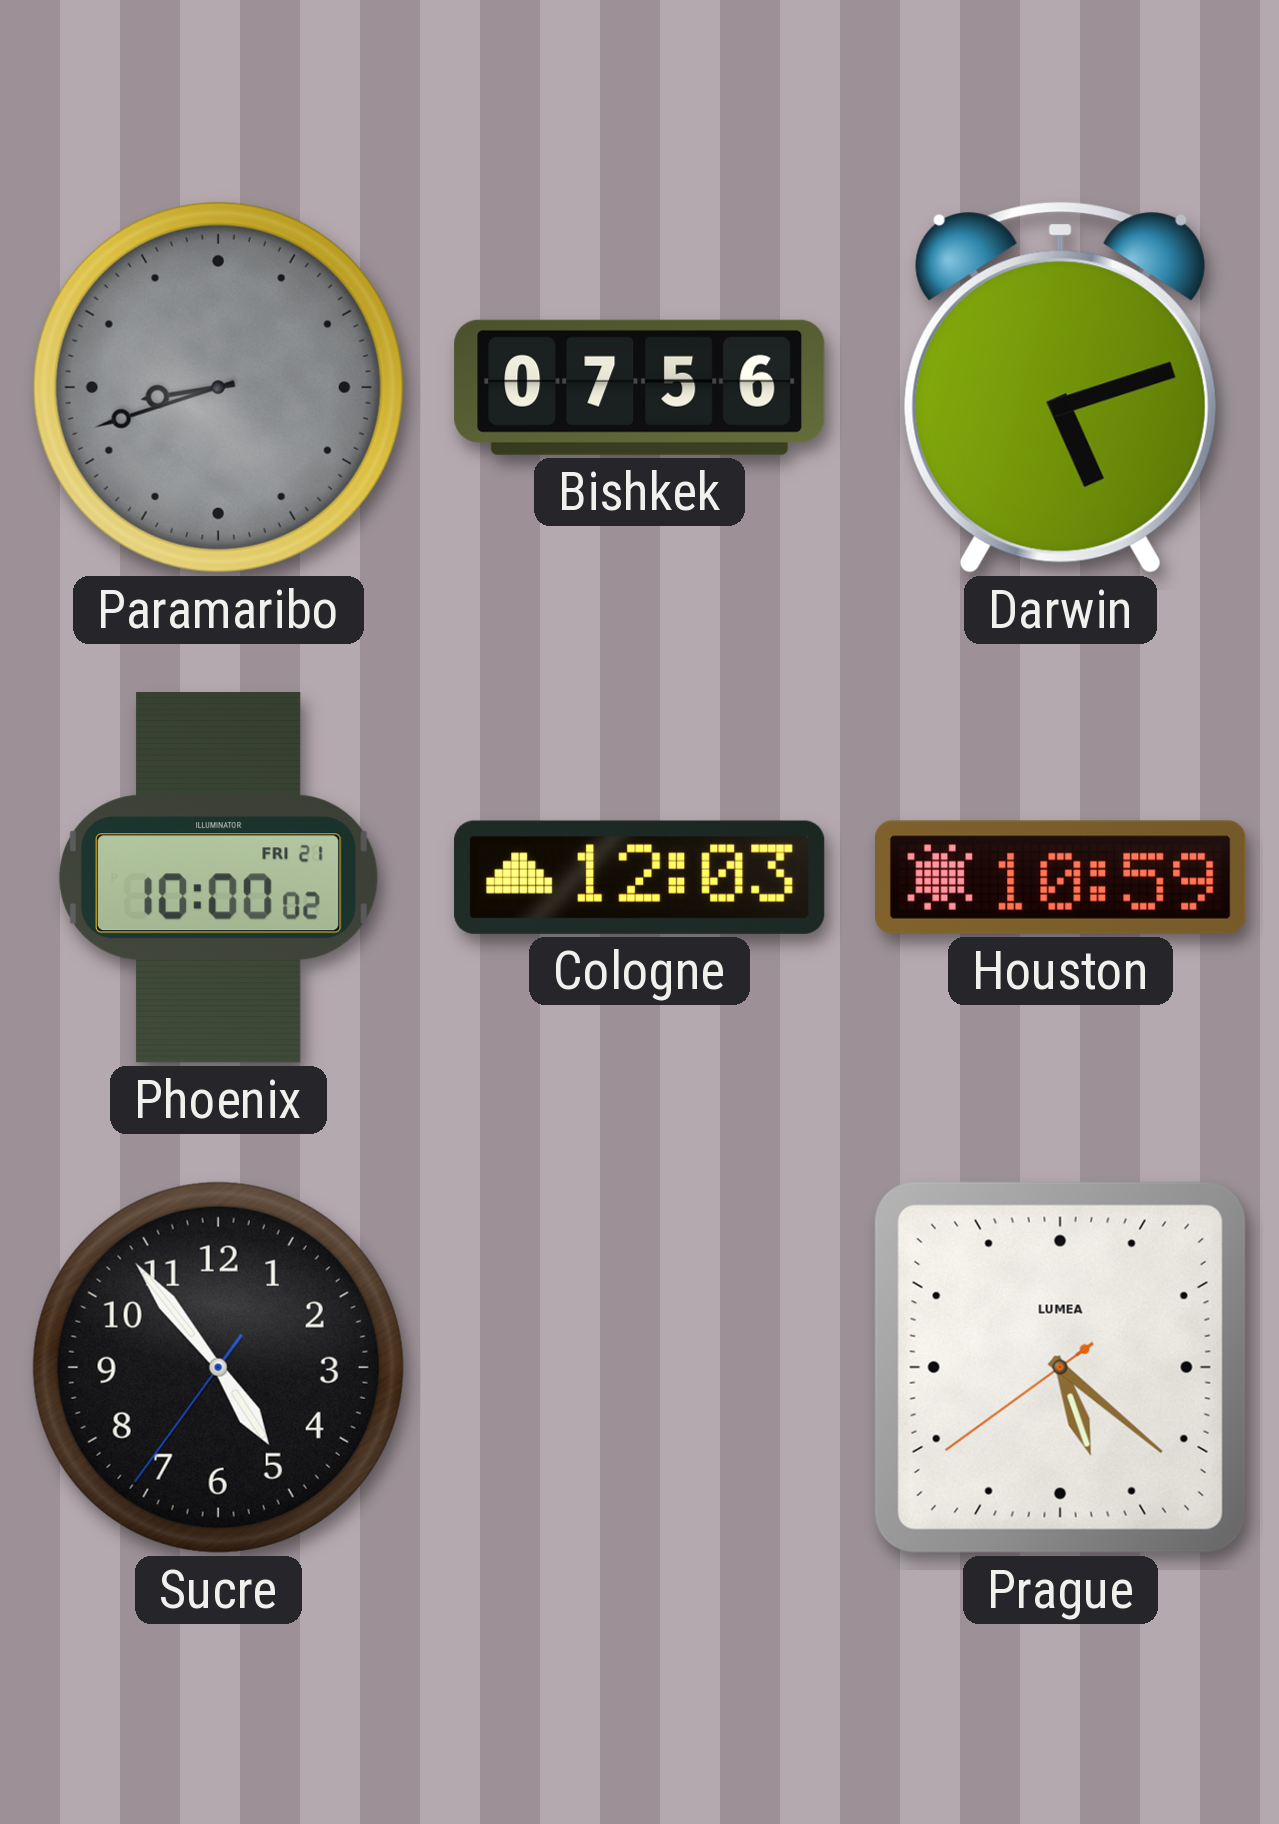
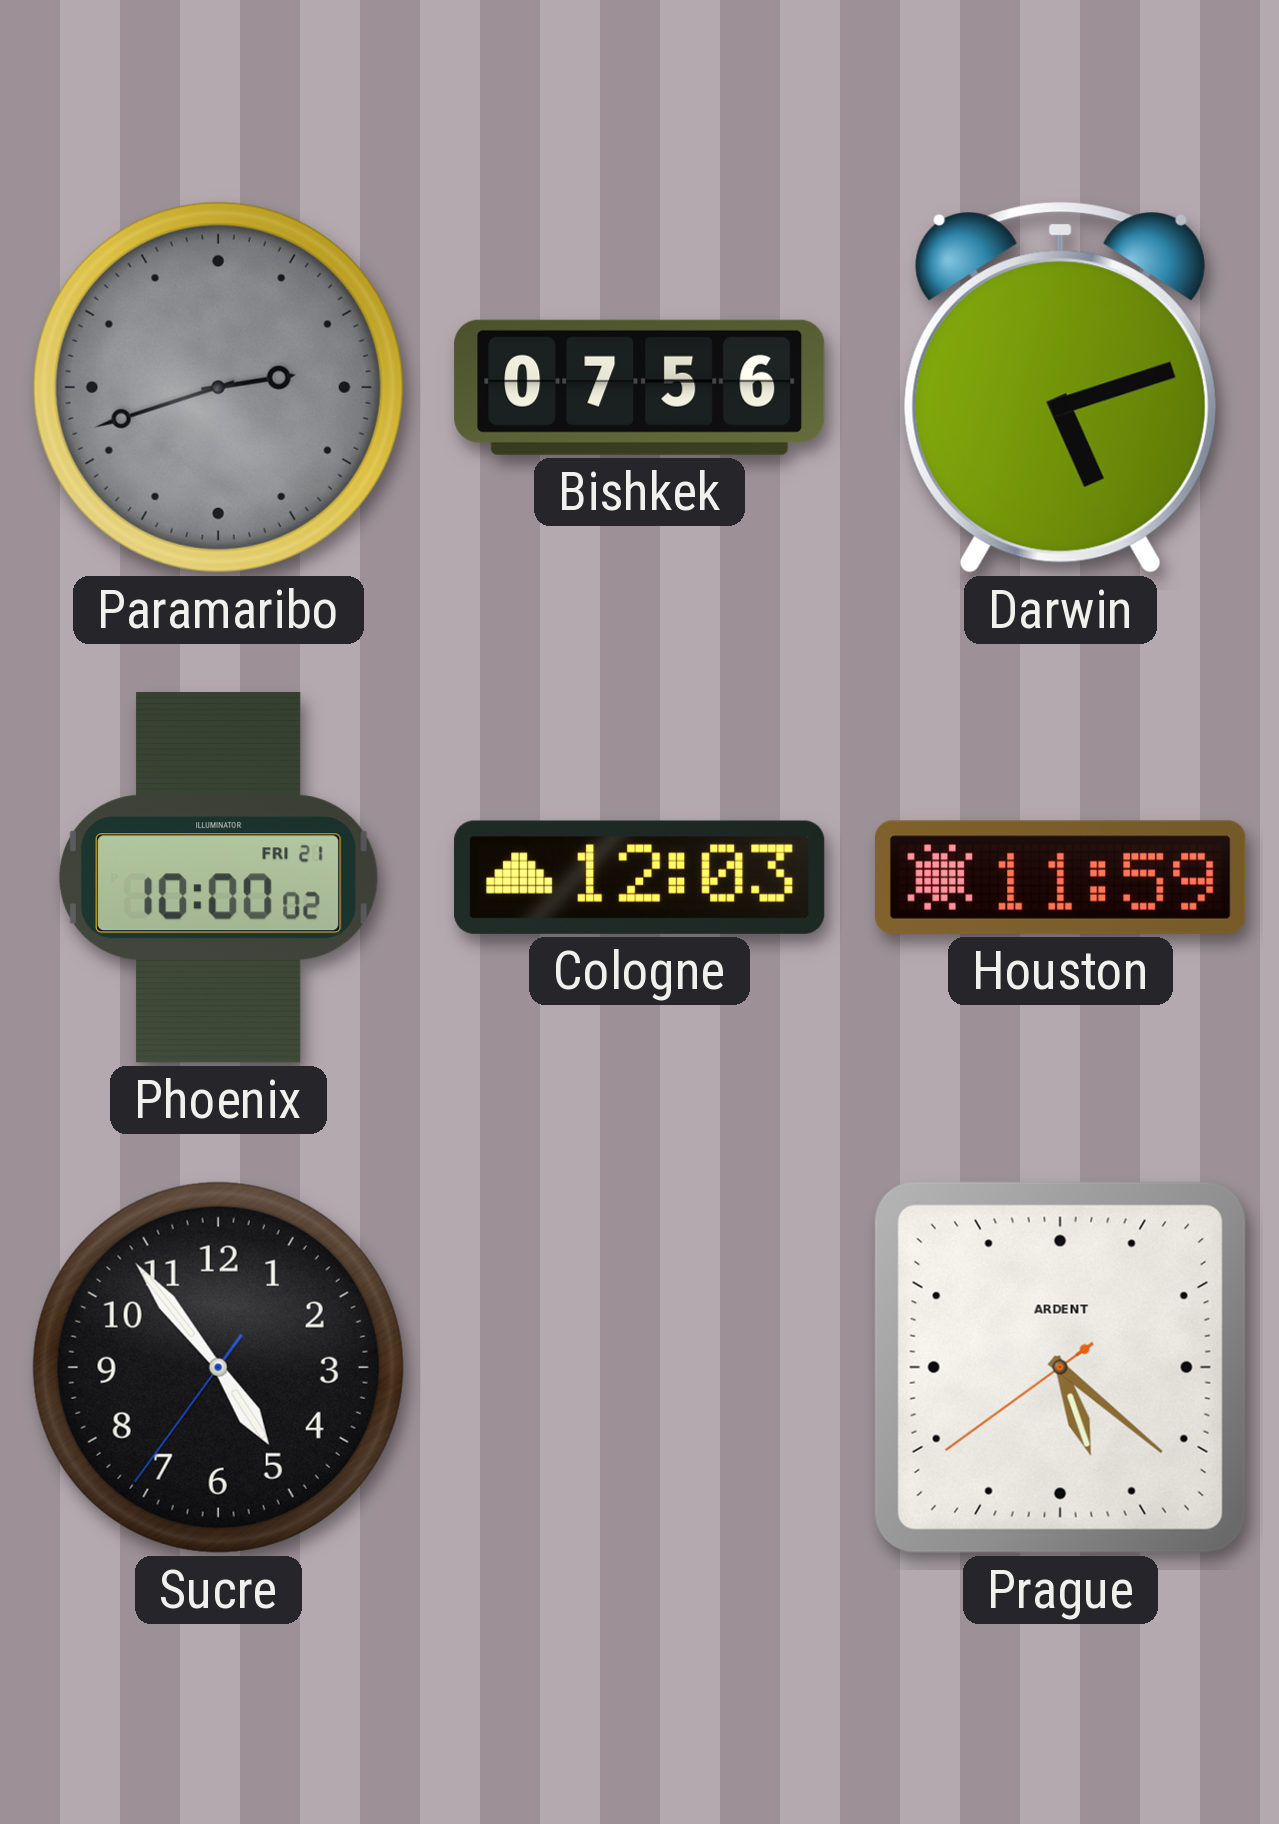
Paramaribo: 8:42 -> 2:42 (218, 387)
Houston: 10:59 -> 11:59 (1061, 877)
Prague brand: LUMEA -> ARDENT (1060, 1367)
